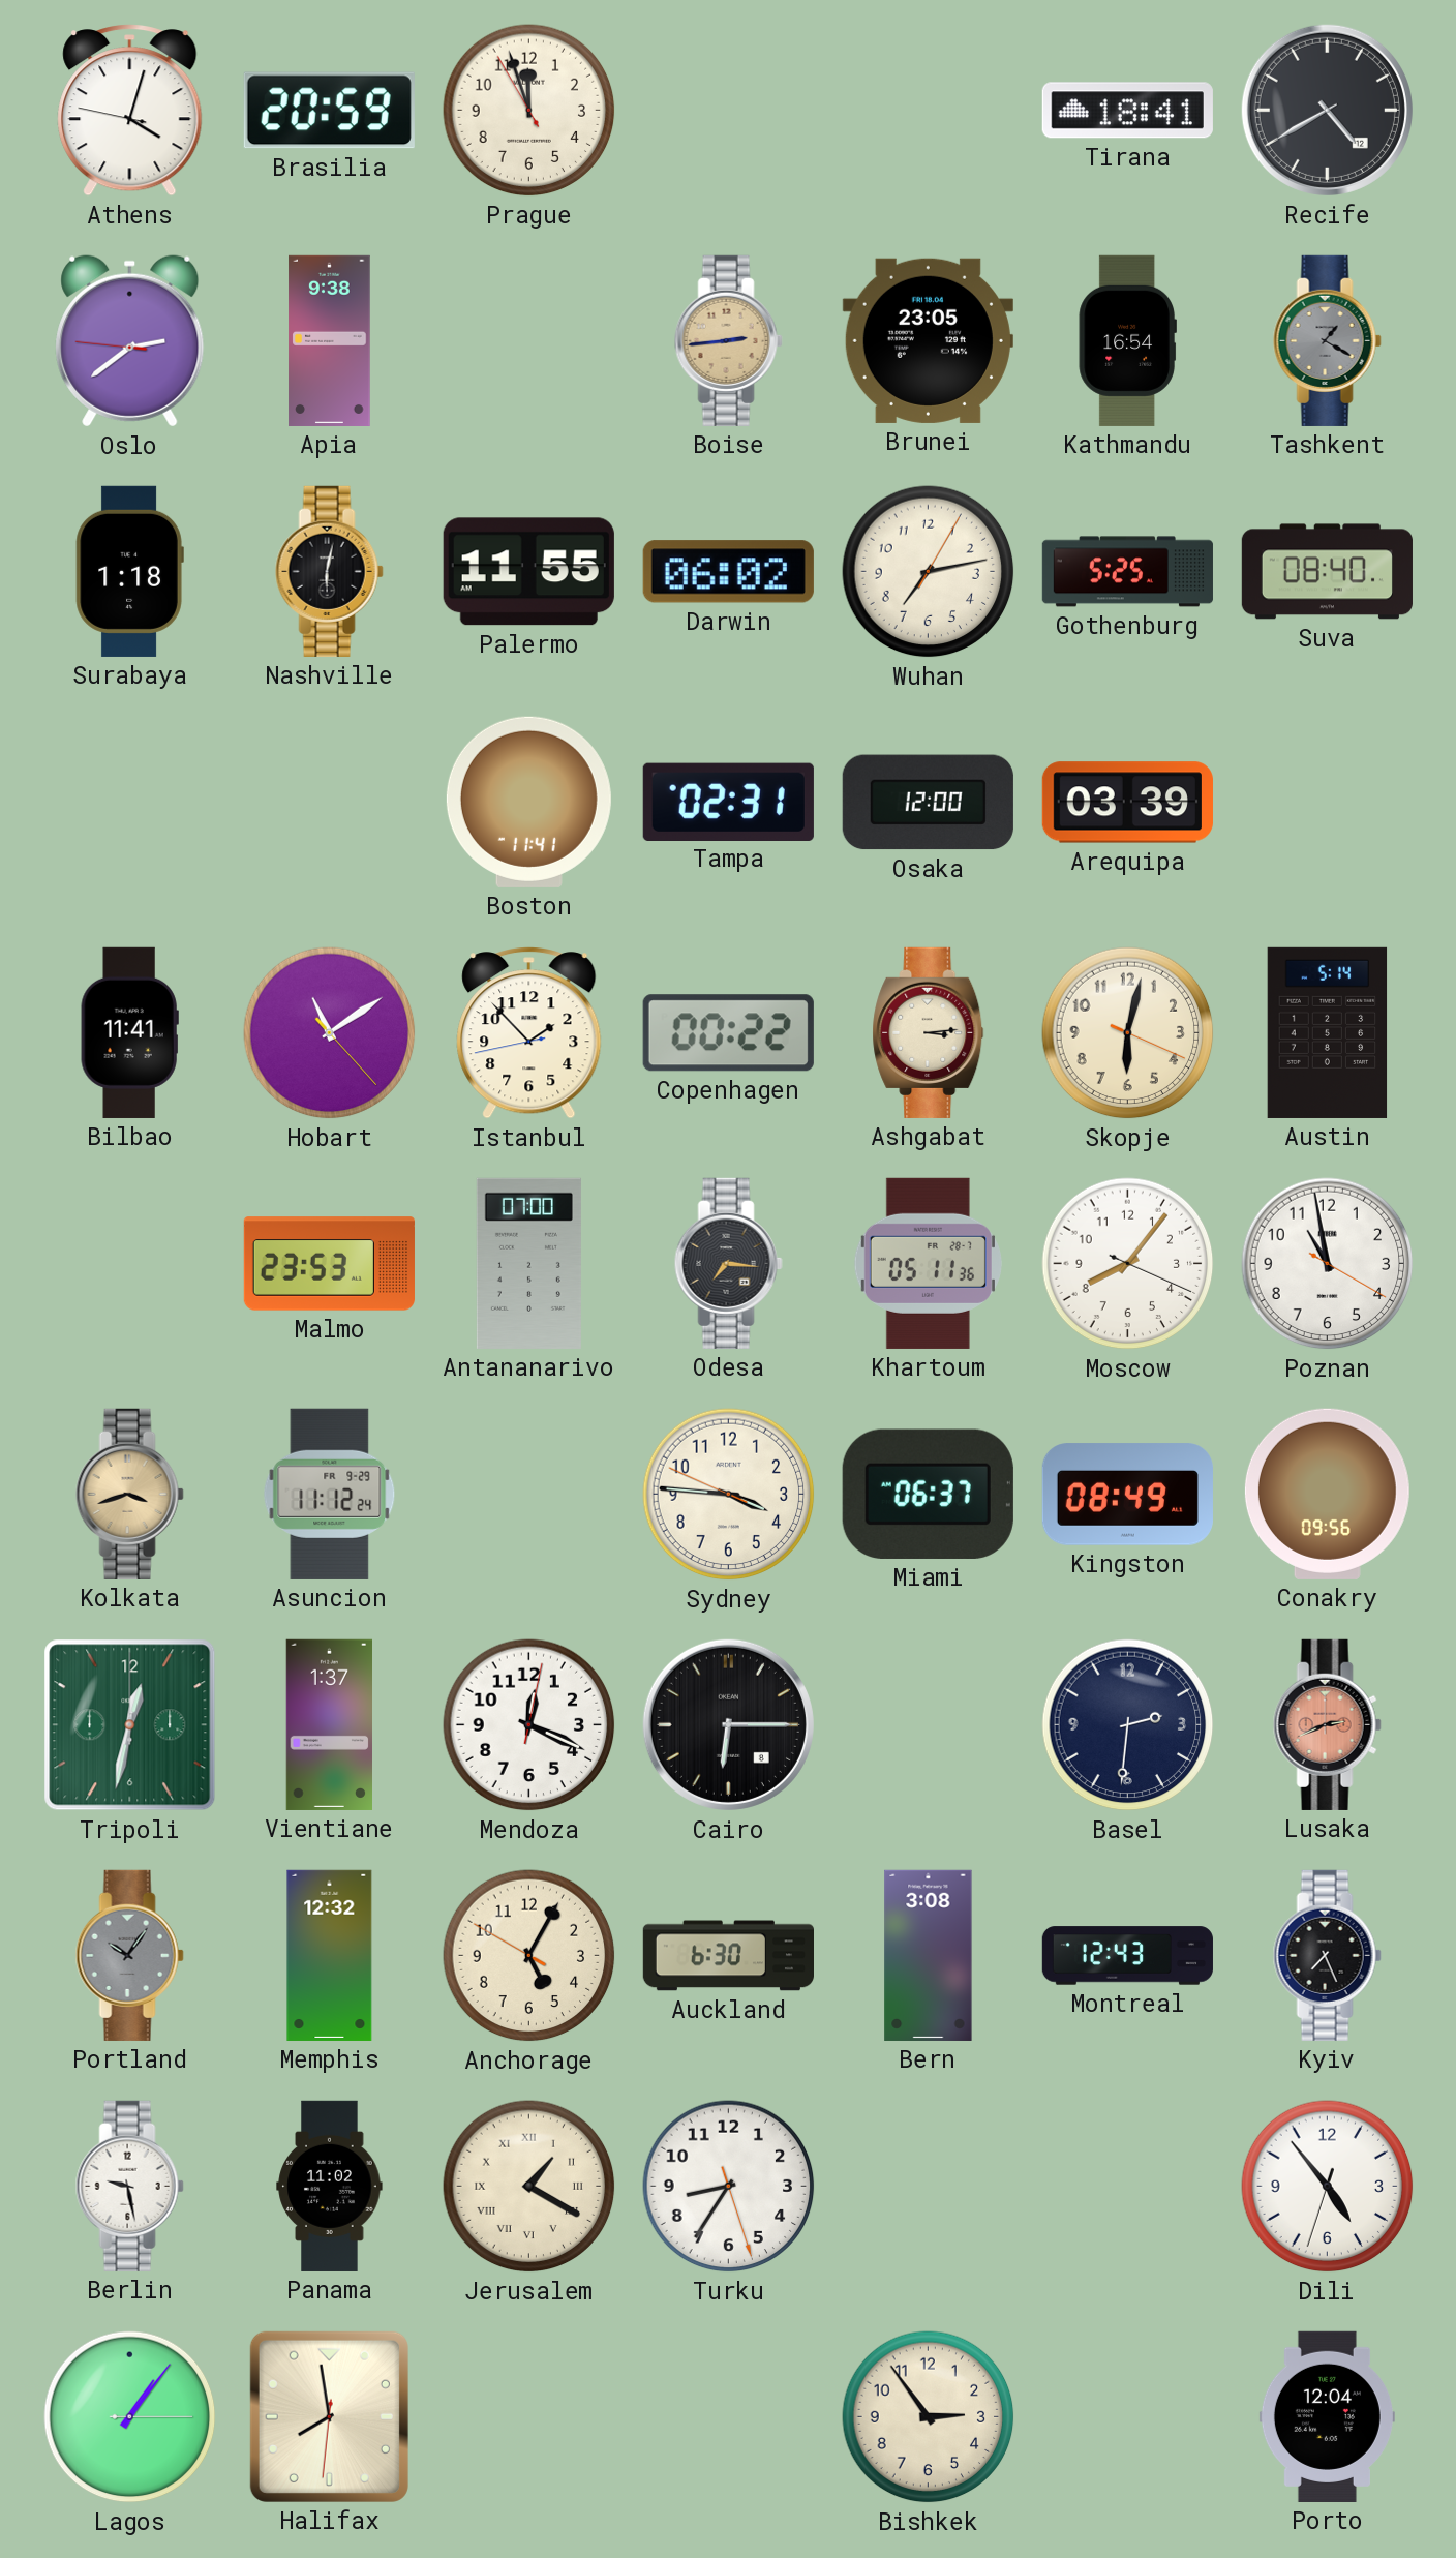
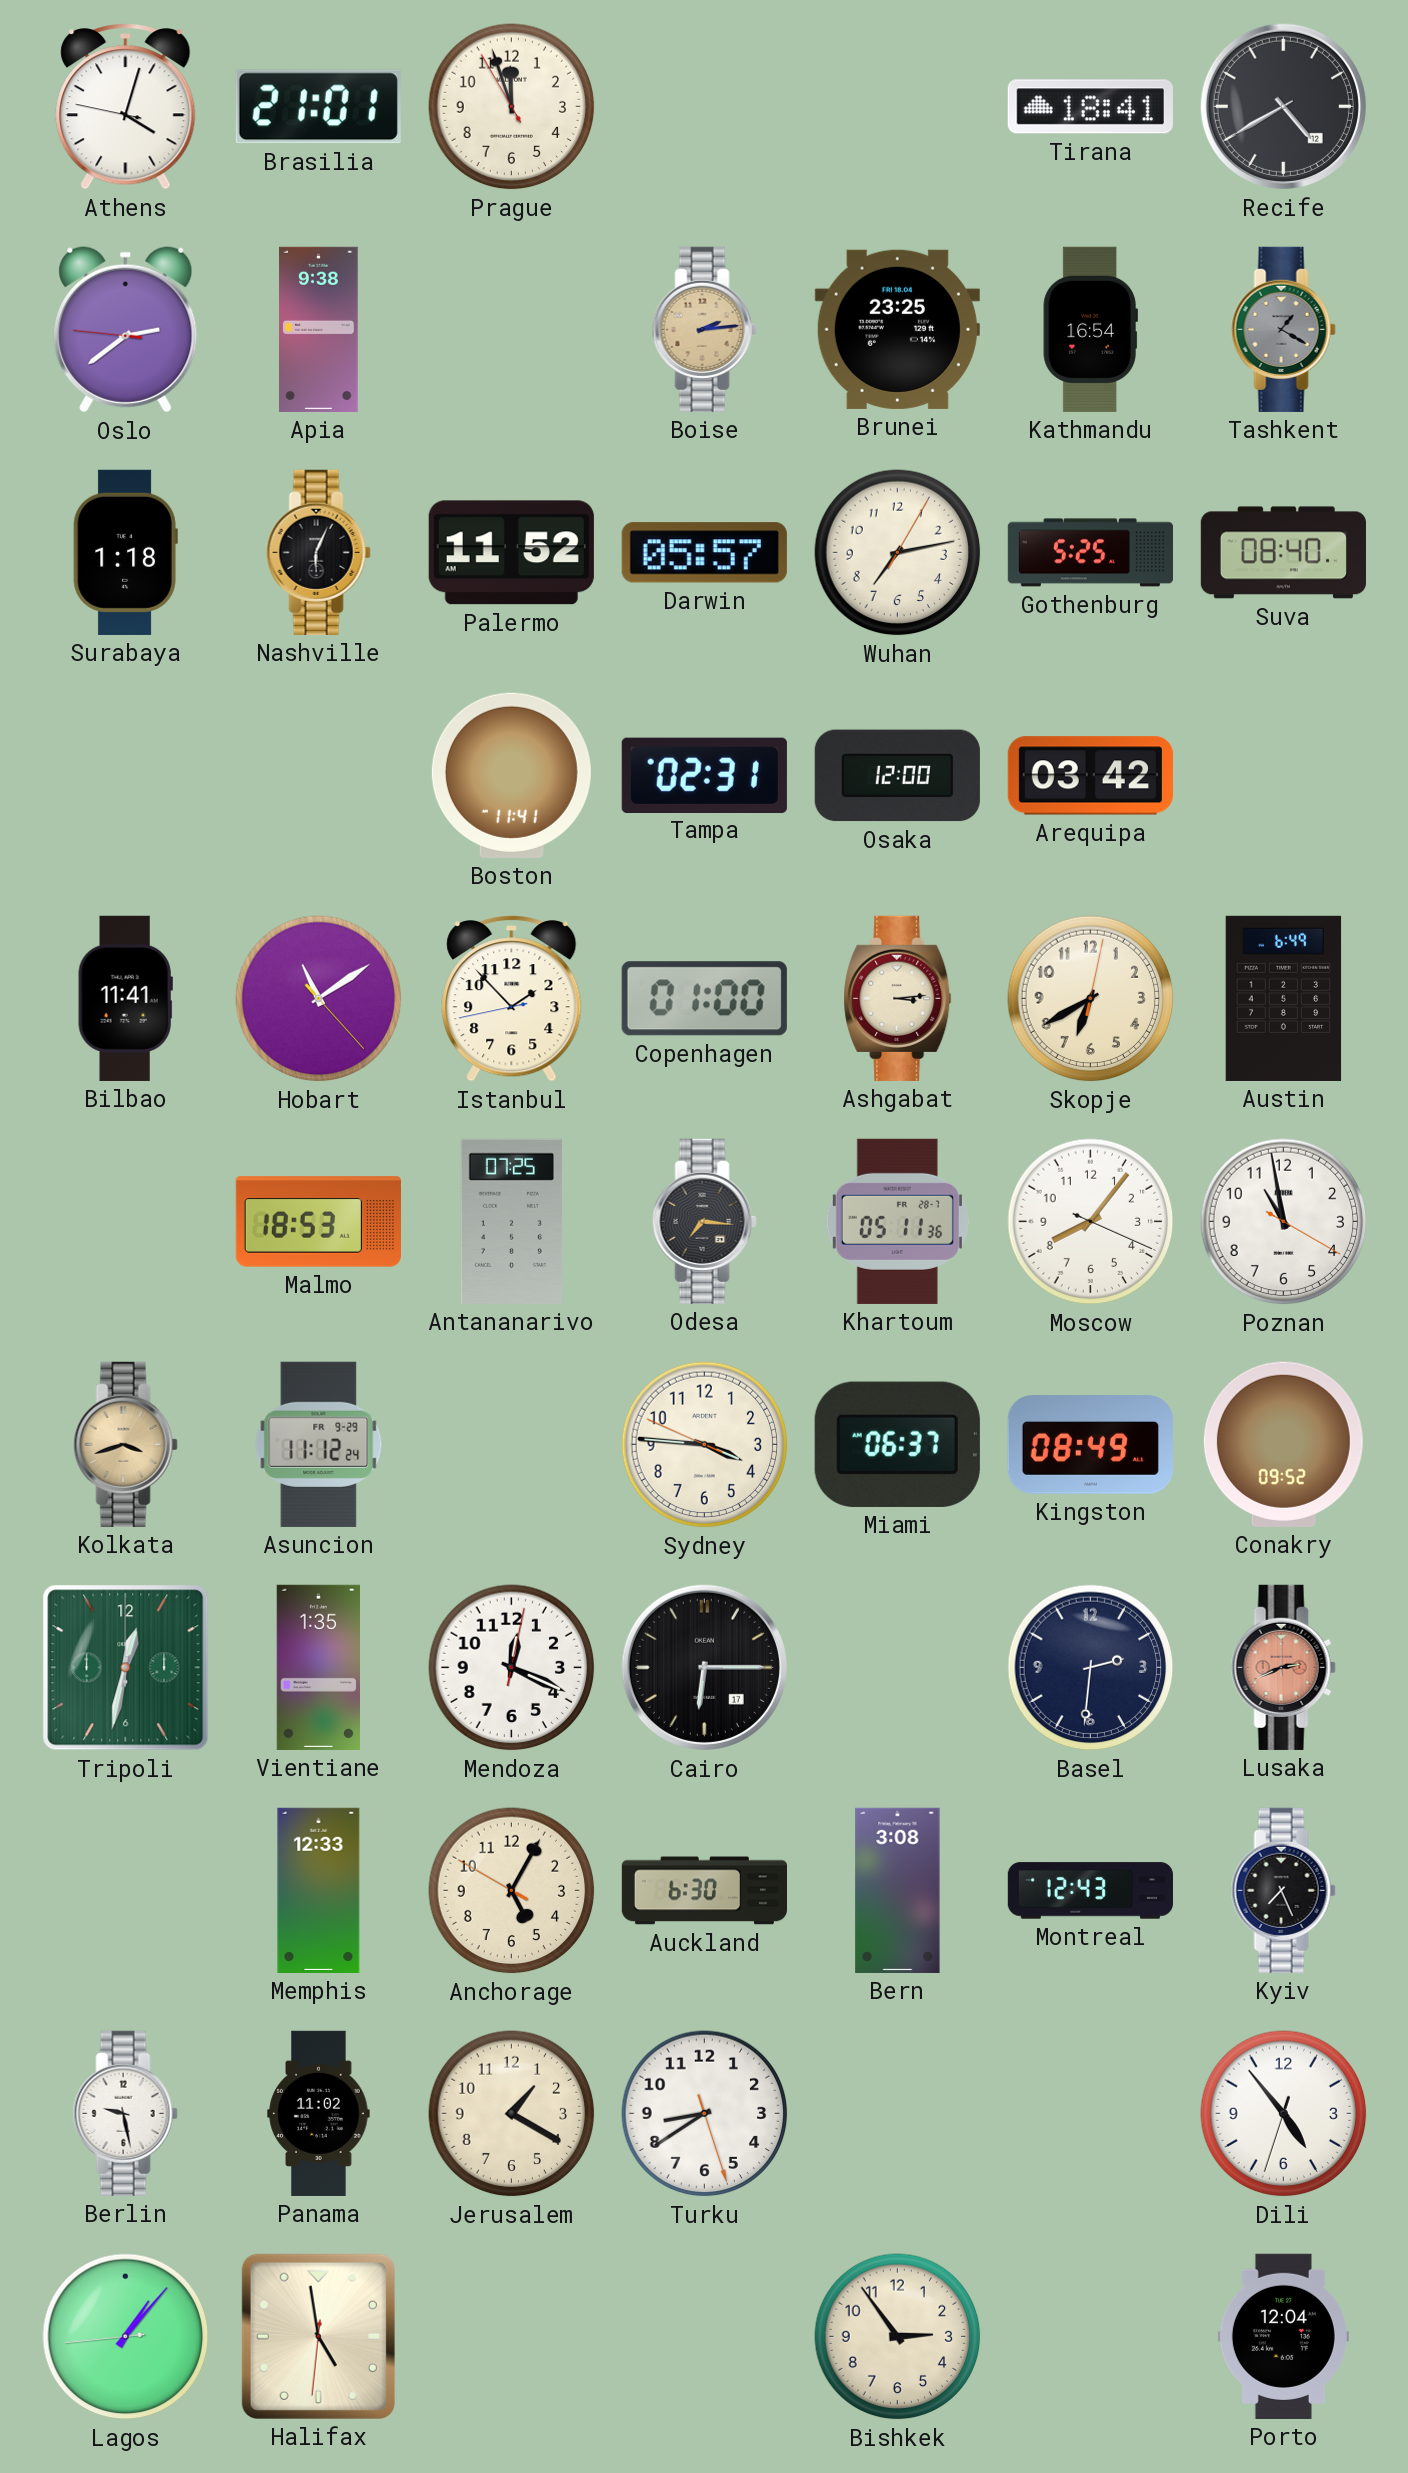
Brasilia: 20:59 -> 21:01 (318, 107)
Boise: 2:44 -> 2:14 (704, 329)
Brunei: 23:05 -> 23:25 (897, 329)
Nashville: 6:02 -> 6:04 (318, 552)
Palermo: 11:55 -> 11:52 (511, 553)
Darwin: 06:02 -> 05:57 (704, 553)
Arequipa: 03:39 -> 03:42 (1090, 776)
Copenhagen: 00:22 -> 01:00 (704, 999)
Skopje: 6:02 -> 6:40 (1091, 999)
Austin: 5:14 -> 6:49 (1284, 998)
Malmo: 23:53 -> 18:53 (318, 1222)
Antananarivo: 07:00 -> 07:25 (511, 1221)
Conakry: 09:56 -> 09:52 (1283, 1444)
Vientiane: 1:37 -> 1:35 (318, 1667)
Cairo date: 8 -> 17 (704, 1667)
Portland: 10:06 -> none (129, 1955)
Memphis: 12:32 -> 12:33 (319, 1890)
Jerusalem numerals: Roman -> Arabic (512, 2114)
Turku: 8:35 -> 8:39 (705, 2114)
Lagos: 1:06:15 -> 1:06:44 (126, 2337)
Halifax: 7:58 -> 4:58 (318, 2336)
